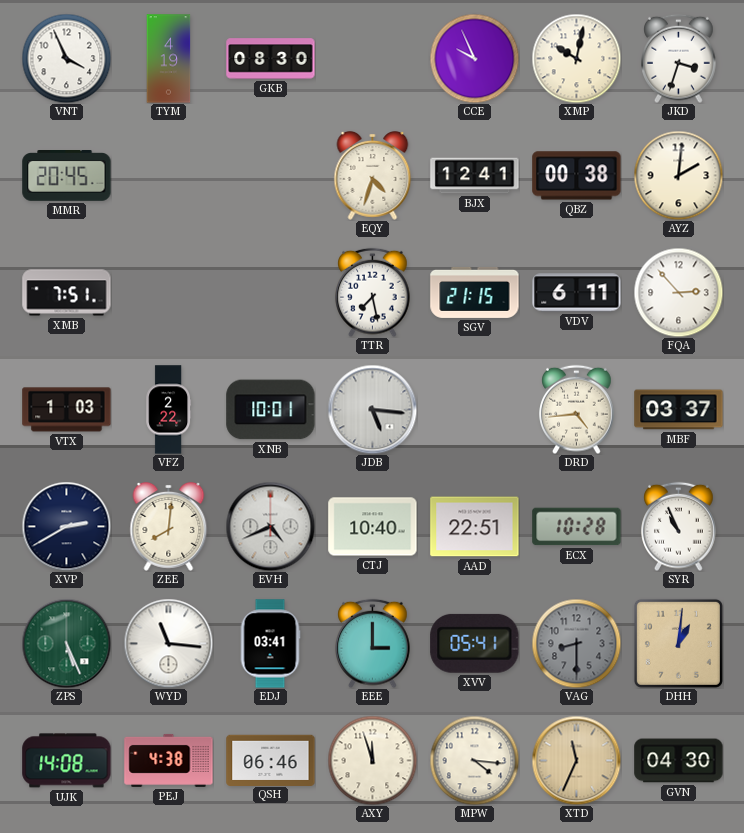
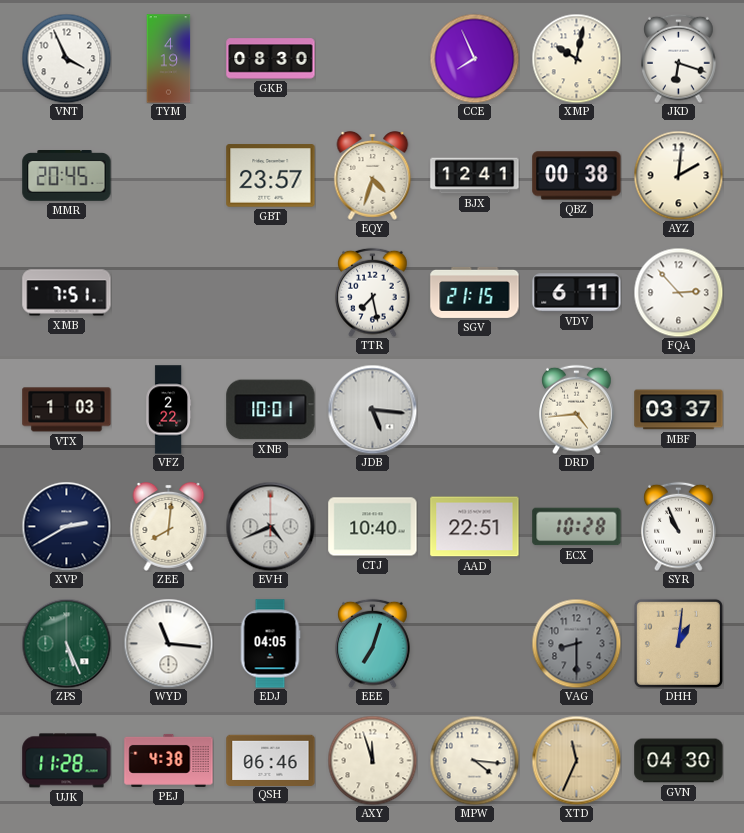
CCE: 9:56 -> 7:56 (474, 58)
JKD: 3:33 -> 6:18 (679, 58)
GBT: none -> 23:57 (271, 176)
EDJ: 03:41 -> 04:05 (270, 644)
EEE: 3:00 -> 7:03 (373, 643)
XVV: 05:41 -> none (475, 643)
UJK: 14:08 -> 11:28 (67, 761)
